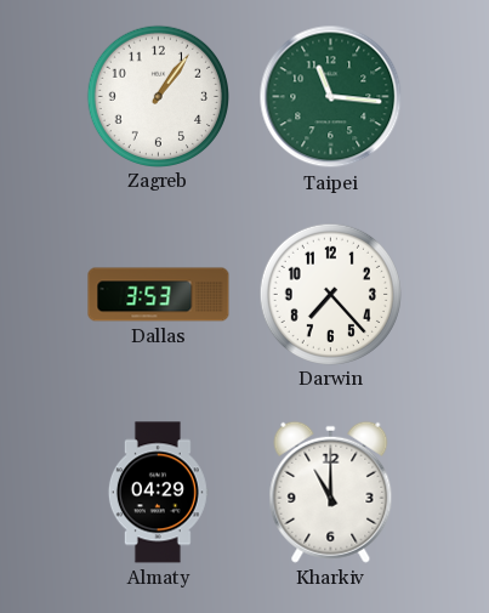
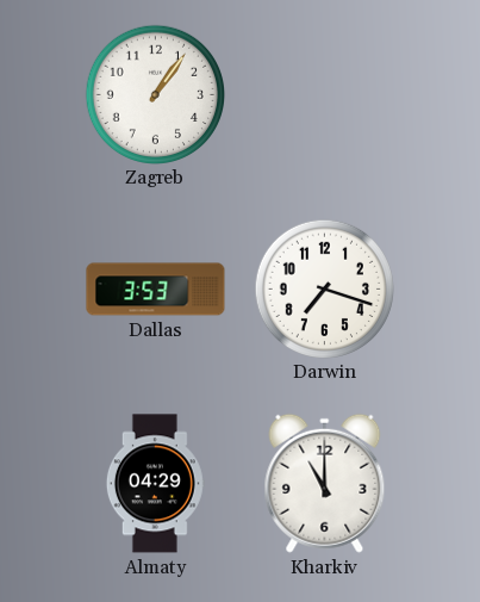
Taipei: 11:16 -> none (331, 97)
Darwin: 7:23 -> 7:18 (324, 288)
